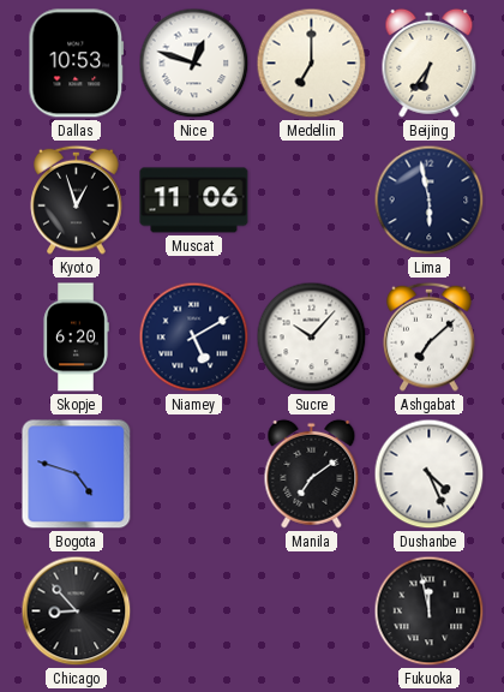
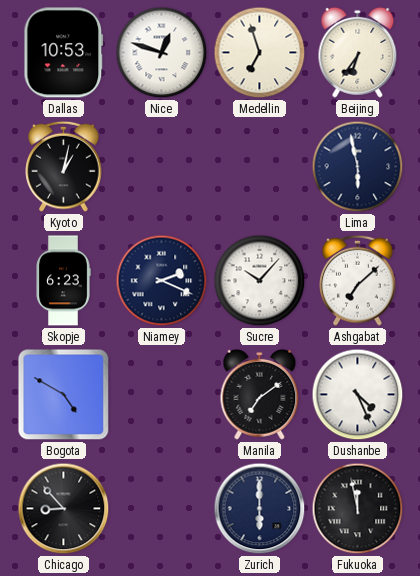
Medellin: 7:00 -> 6:57 (260, 53)
Kyoto: 12:57 -> 1:02 (64, 166)
Muscat: 11:06 -> none (194, 201)
Skopje: 6:20 -> 6:23 (63, 281)
Niamey: 5:10 -> 2:19 (162, 281)
Bogota: 4:48 -> 4:50 (64, 395)
Zurich: none -> 6:00 (260, 509)
